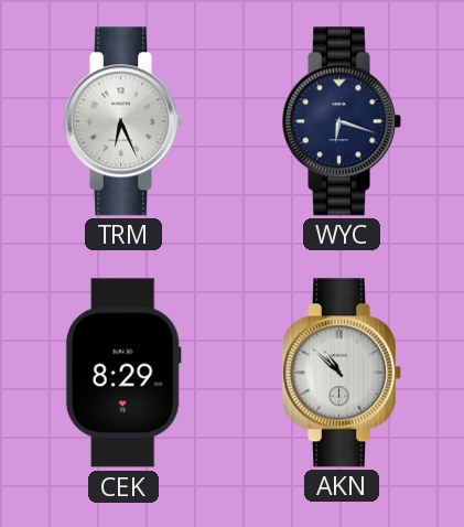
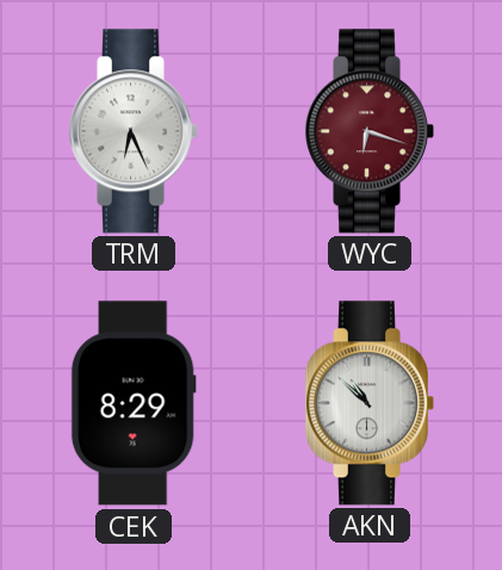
WYC dial: navy -> burgundy (370, 131)
